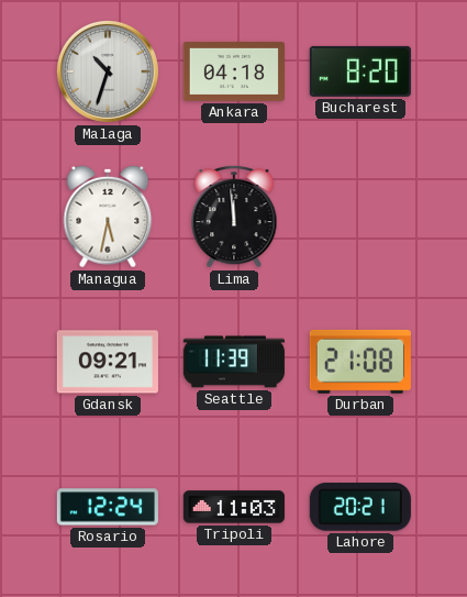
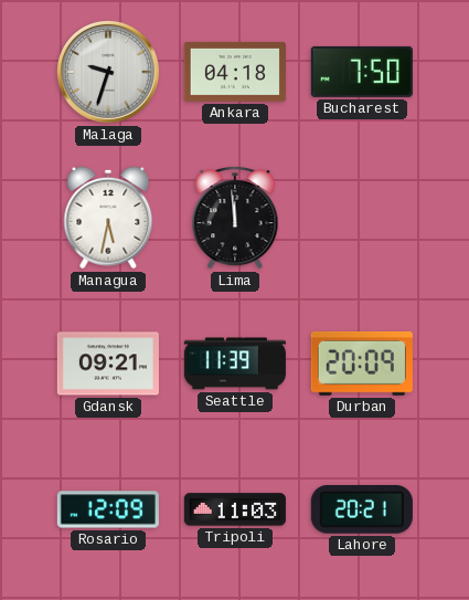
Malaga: 10:33 -> 9:33 (108, 72)
Bucharest: 8:20 -> 7:50 (362, 72)
Durban: 21:08 -> 20:09 (362, 364)
Rosario: 12:24 -> 12:09 (108, 509)
